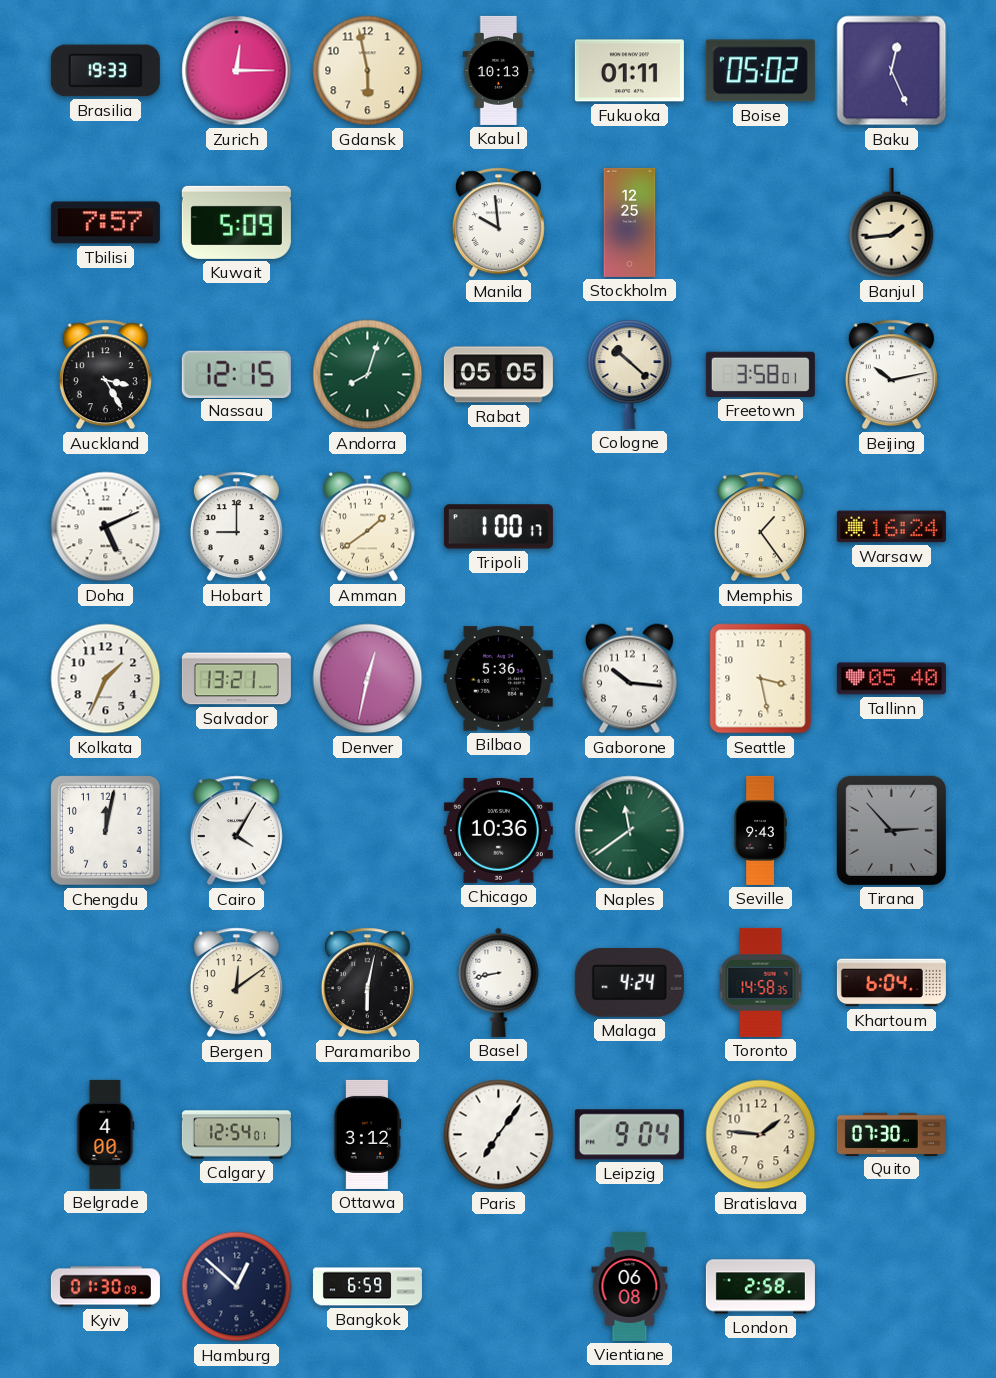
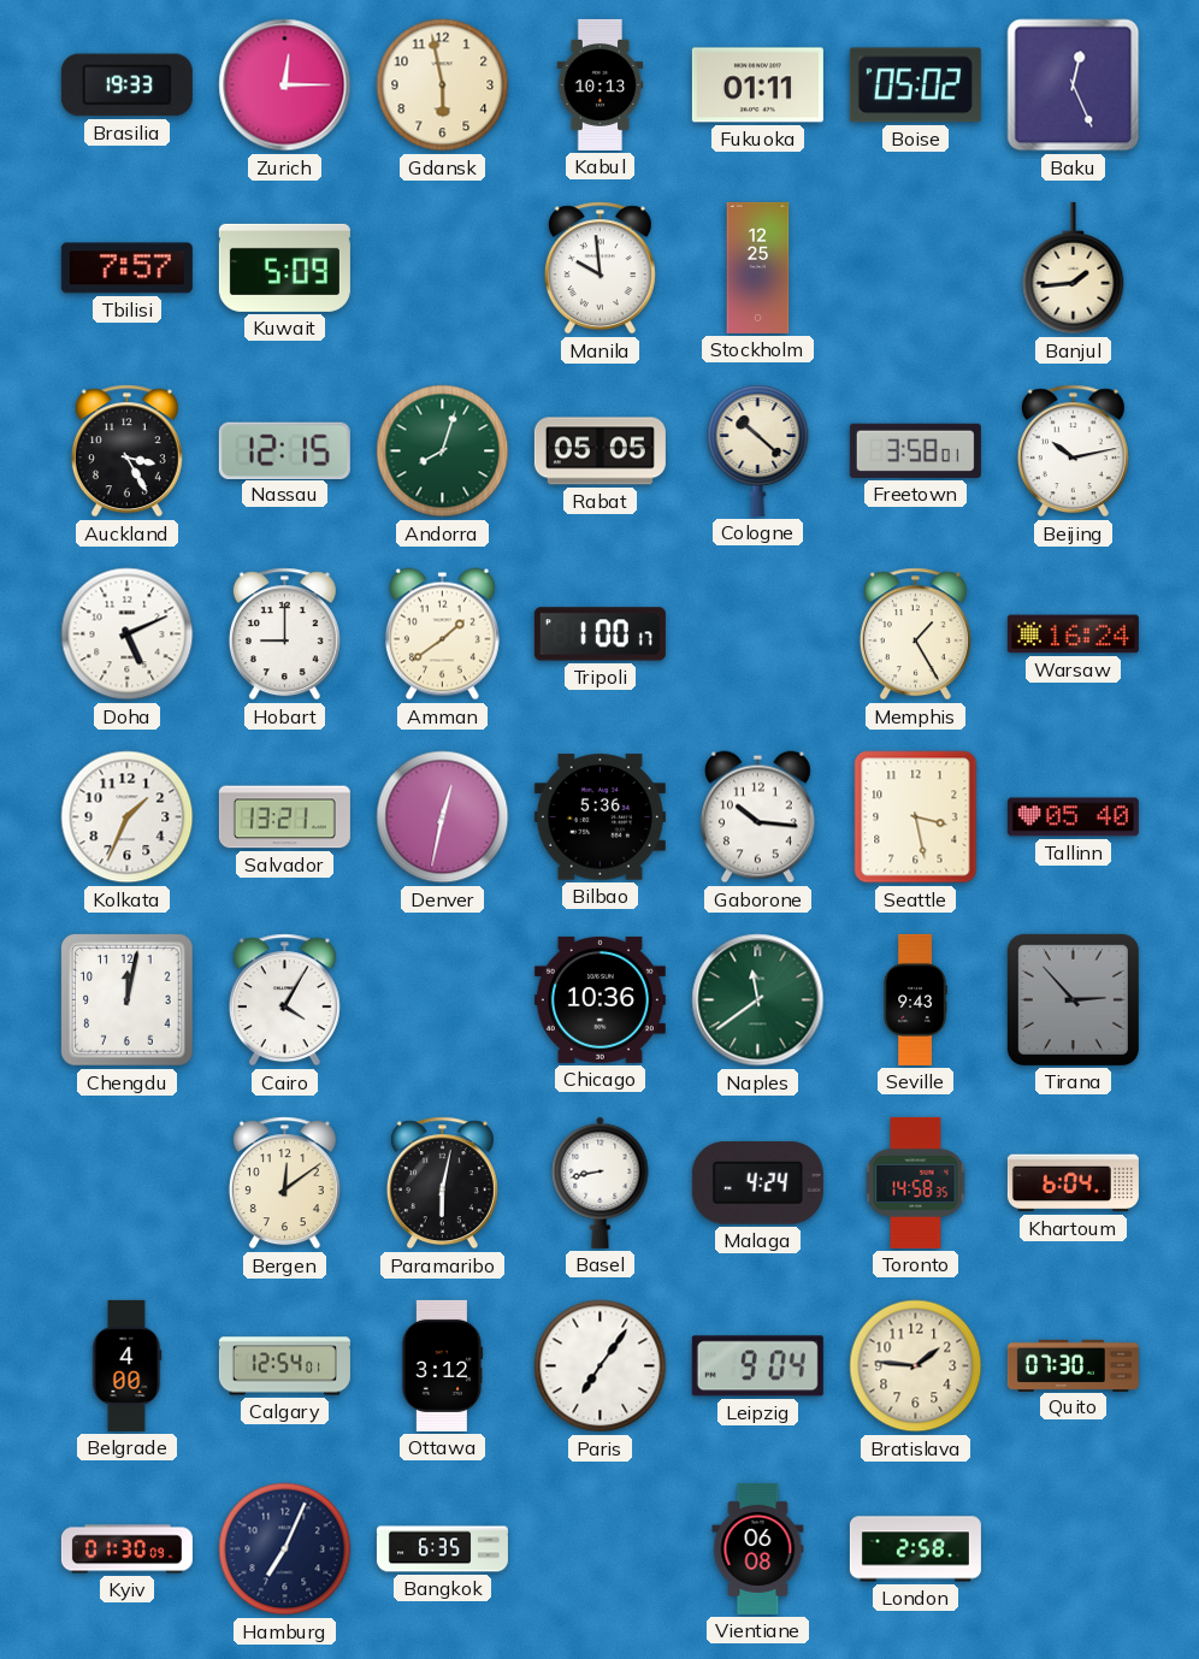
Memphis: 1:24 -> 1:25 (915, 634)
Hamburg: 12:52 -> 7:04 (285, 1549)
Bangkok: 6:59 -> 6:35 (442, 1549)
